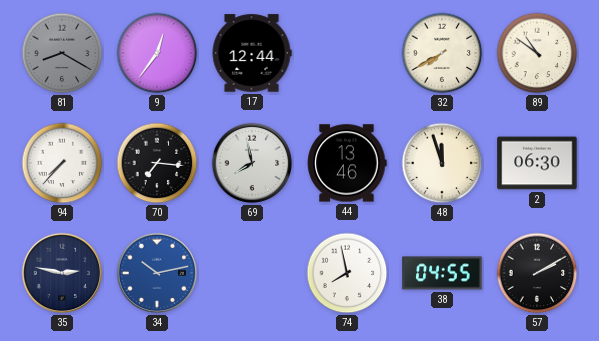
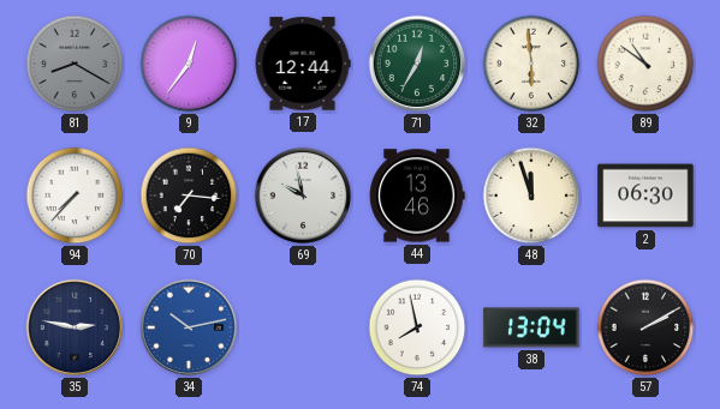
71: none -> 12:35 (417, 64)
32: 7:40 -> 5:59 (531, 64)
69: 7:58 -> 9:58 (303, 196)
38: 04:55 -> 13:04 (531, 327)
